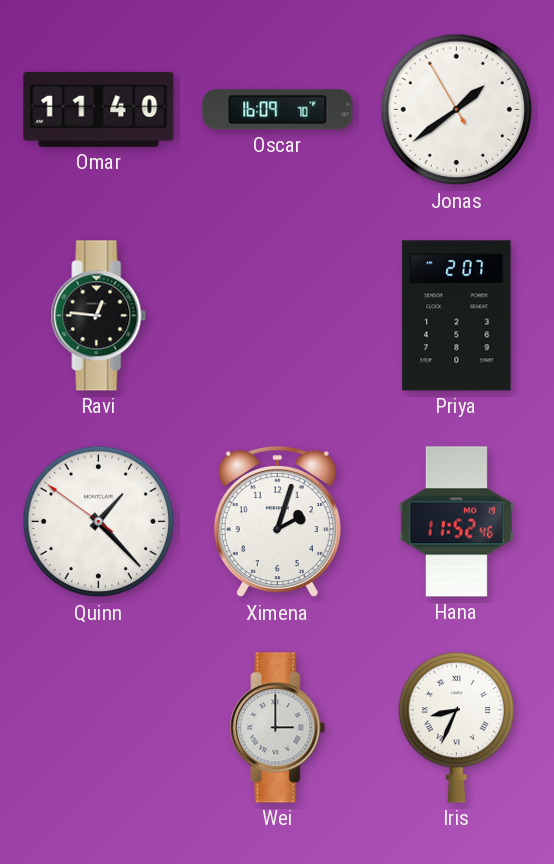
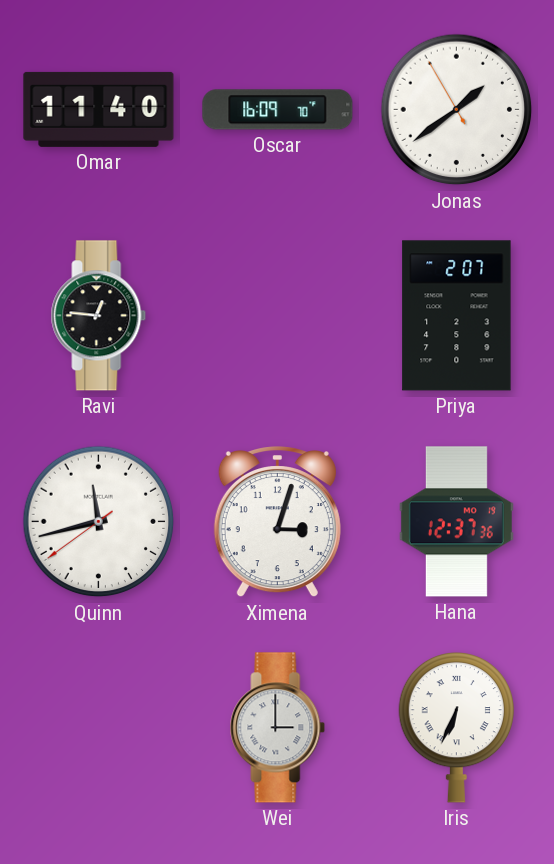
Quinn: 1:22 -> 11:42 (99, 522)
Ximena: 2:03 -> 3:03 (277, 522)
Hana: 11:52 -> 12:37 (456, 522)
Iris: 8:34 -> 6:34 (456, 727)
